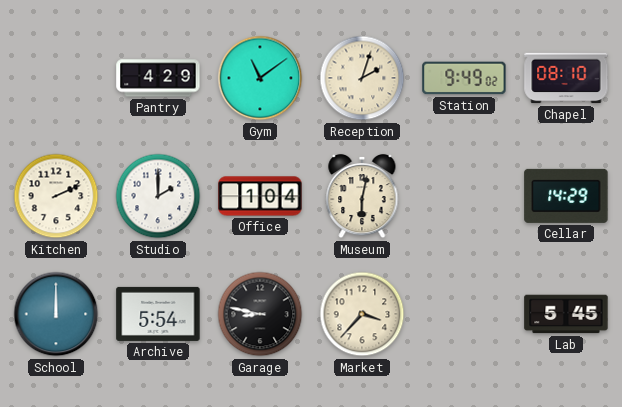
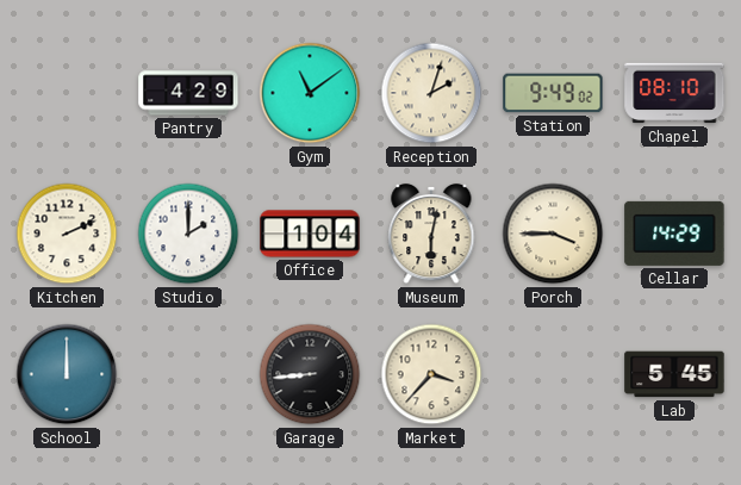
Porch: none -> 3:45 (553, 234)
Archive: 5:54 -> none (158, 314)
Garage: 8:47 -> 8:44 (310, 374)
